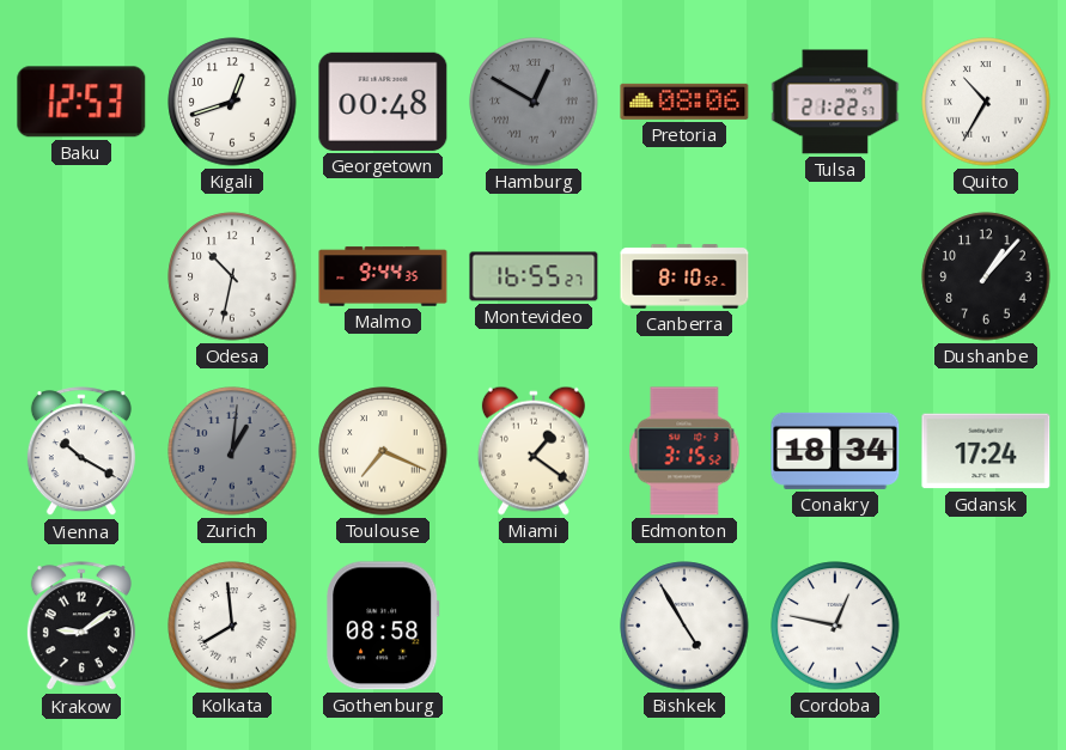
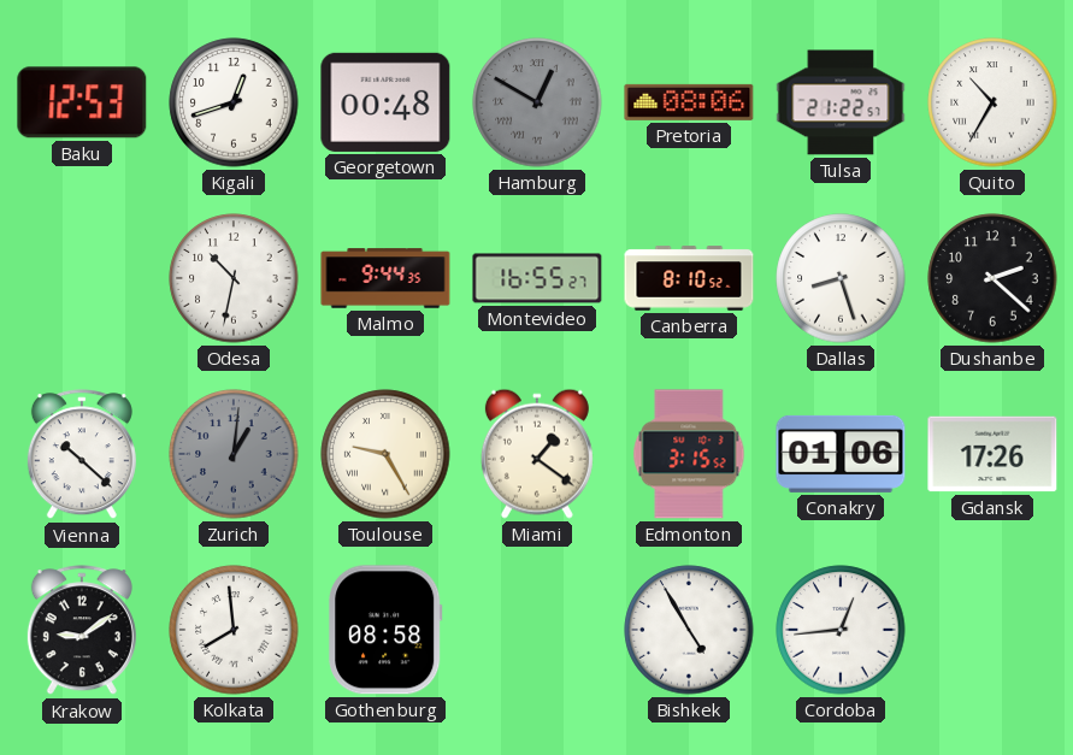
Dallas: none -> 8:27 (841, 278)
Dushanbe: 1:07 -> 2:22 (992, 278)
Vienna: 10:20 -> 10:22 (82, 455)
Toulouse: 7:19 -> 9:25 (385, 454)
Conakry: 18:34 -> 01:06 (841, 454)
Gdansk: 17:24 -> 17:26 (992, 454)
Cordoba: 12:47 -> 12:44 (841, 630)
